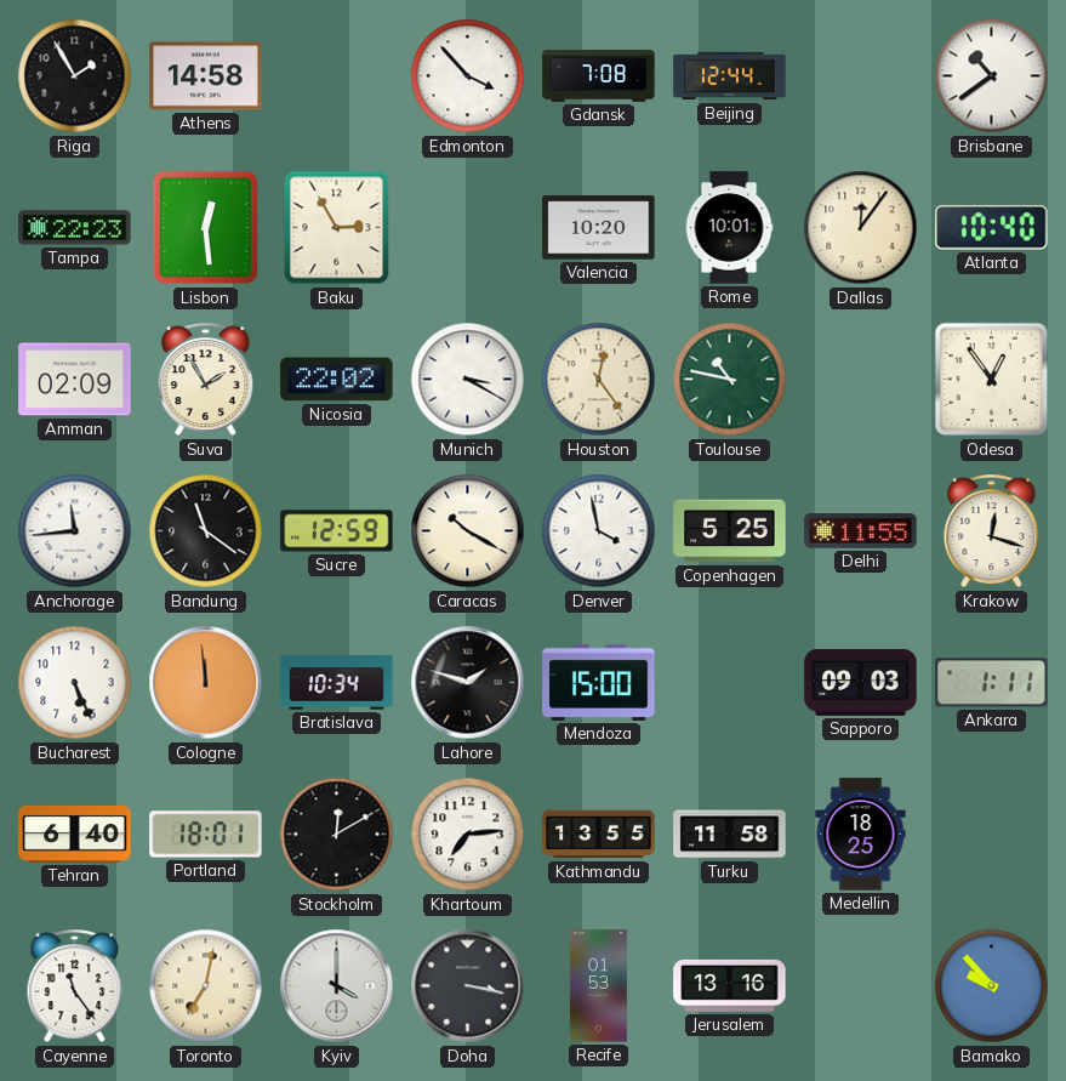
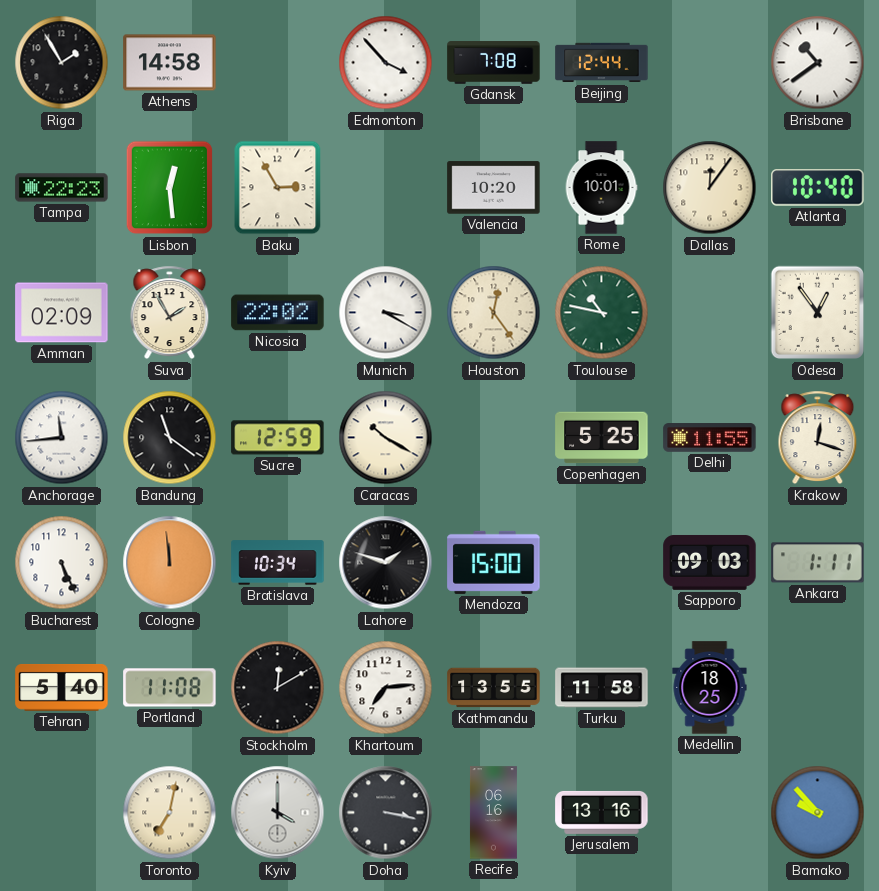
Denver: 3:58 -> none (599, 531)
Tehran: 6:40 -> 5:40 (62, 687)
Portland: 18:01 -> 11:08 (170, 688)
Cayenne: 11:24 -> none (75, 986)
Recife: 01:53 -> 06:16 (493, 813)
